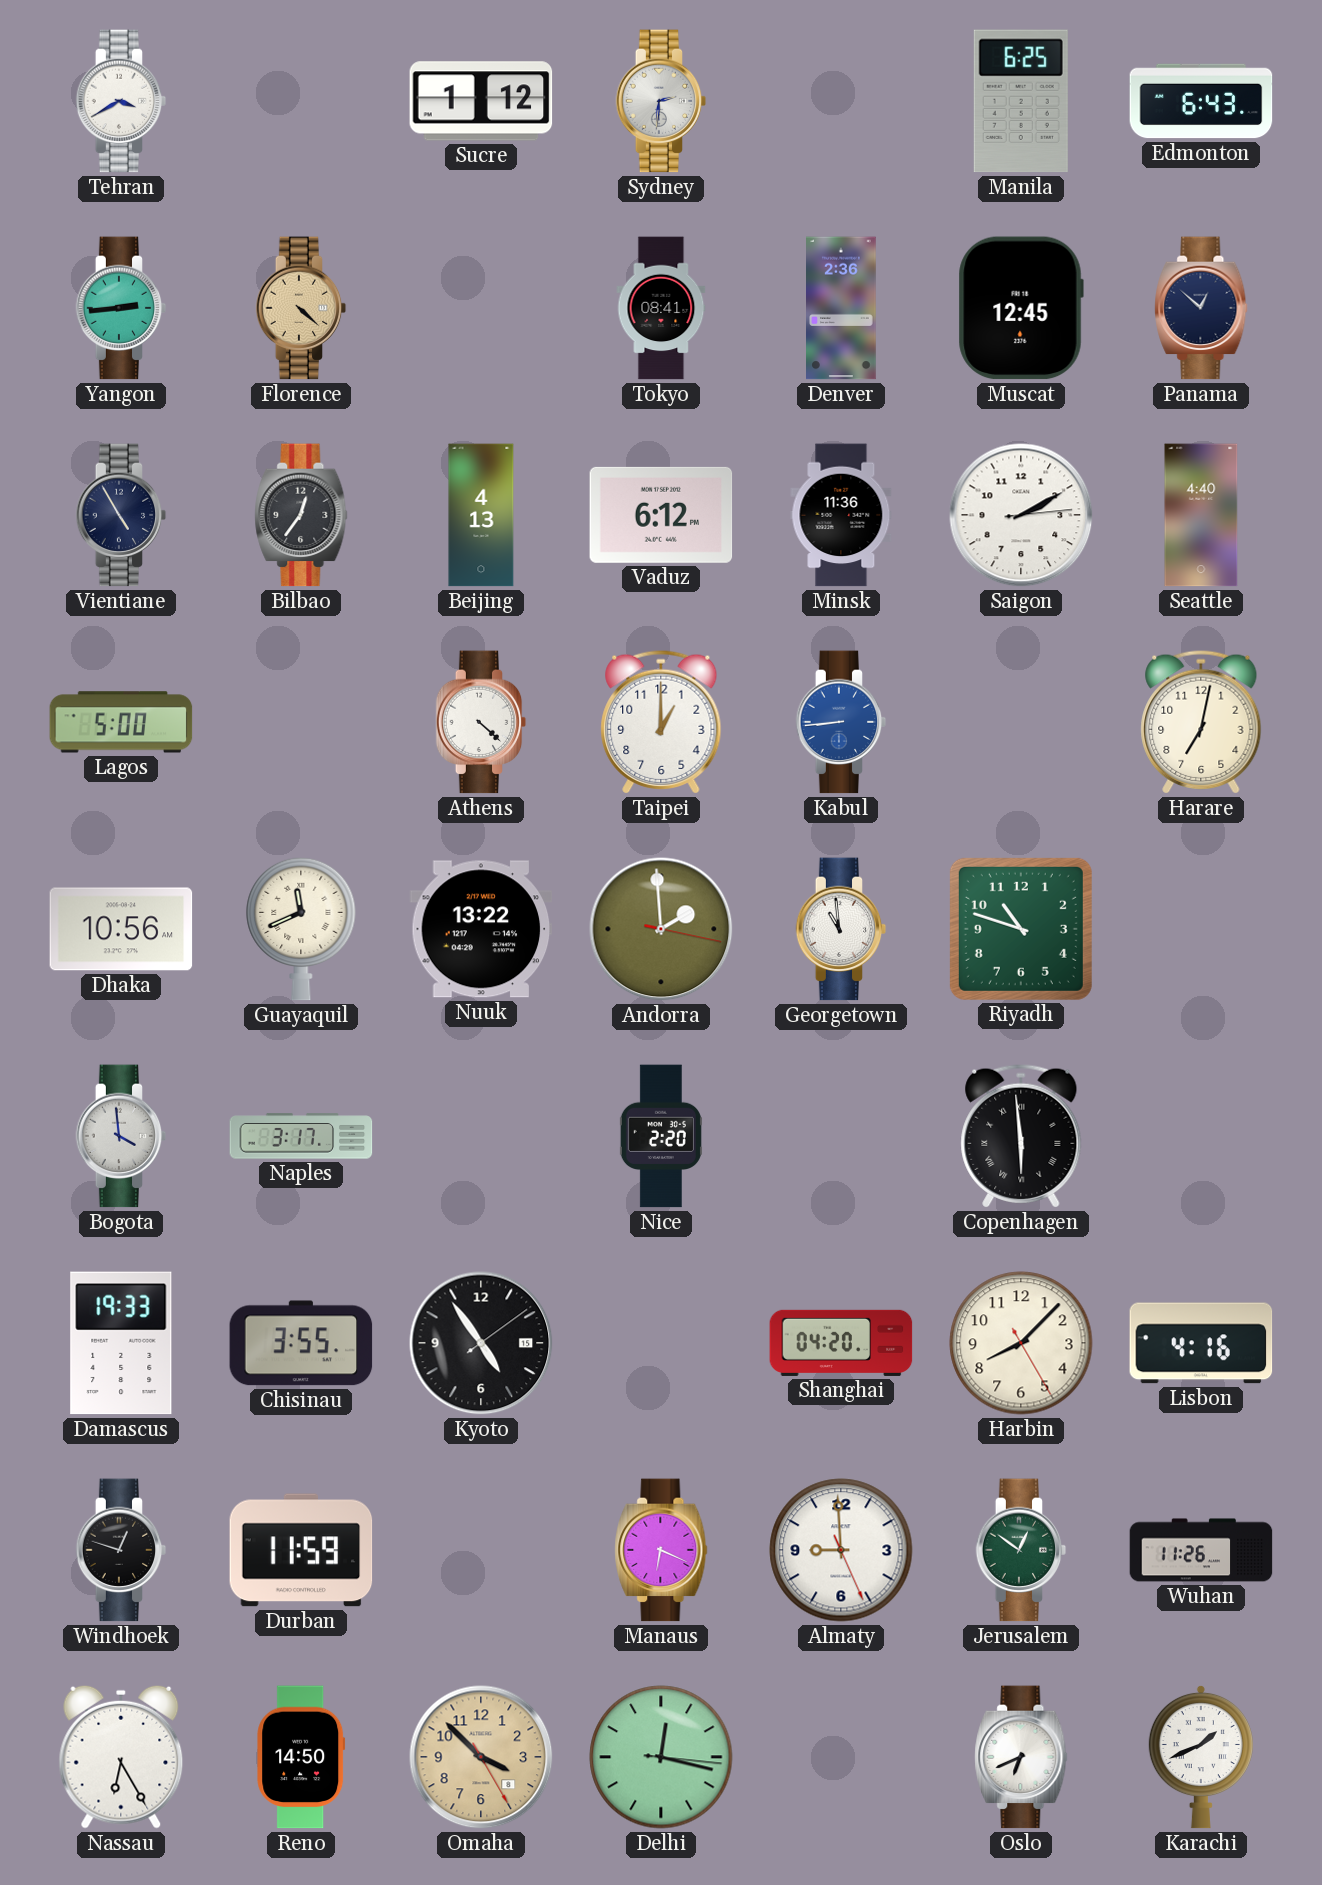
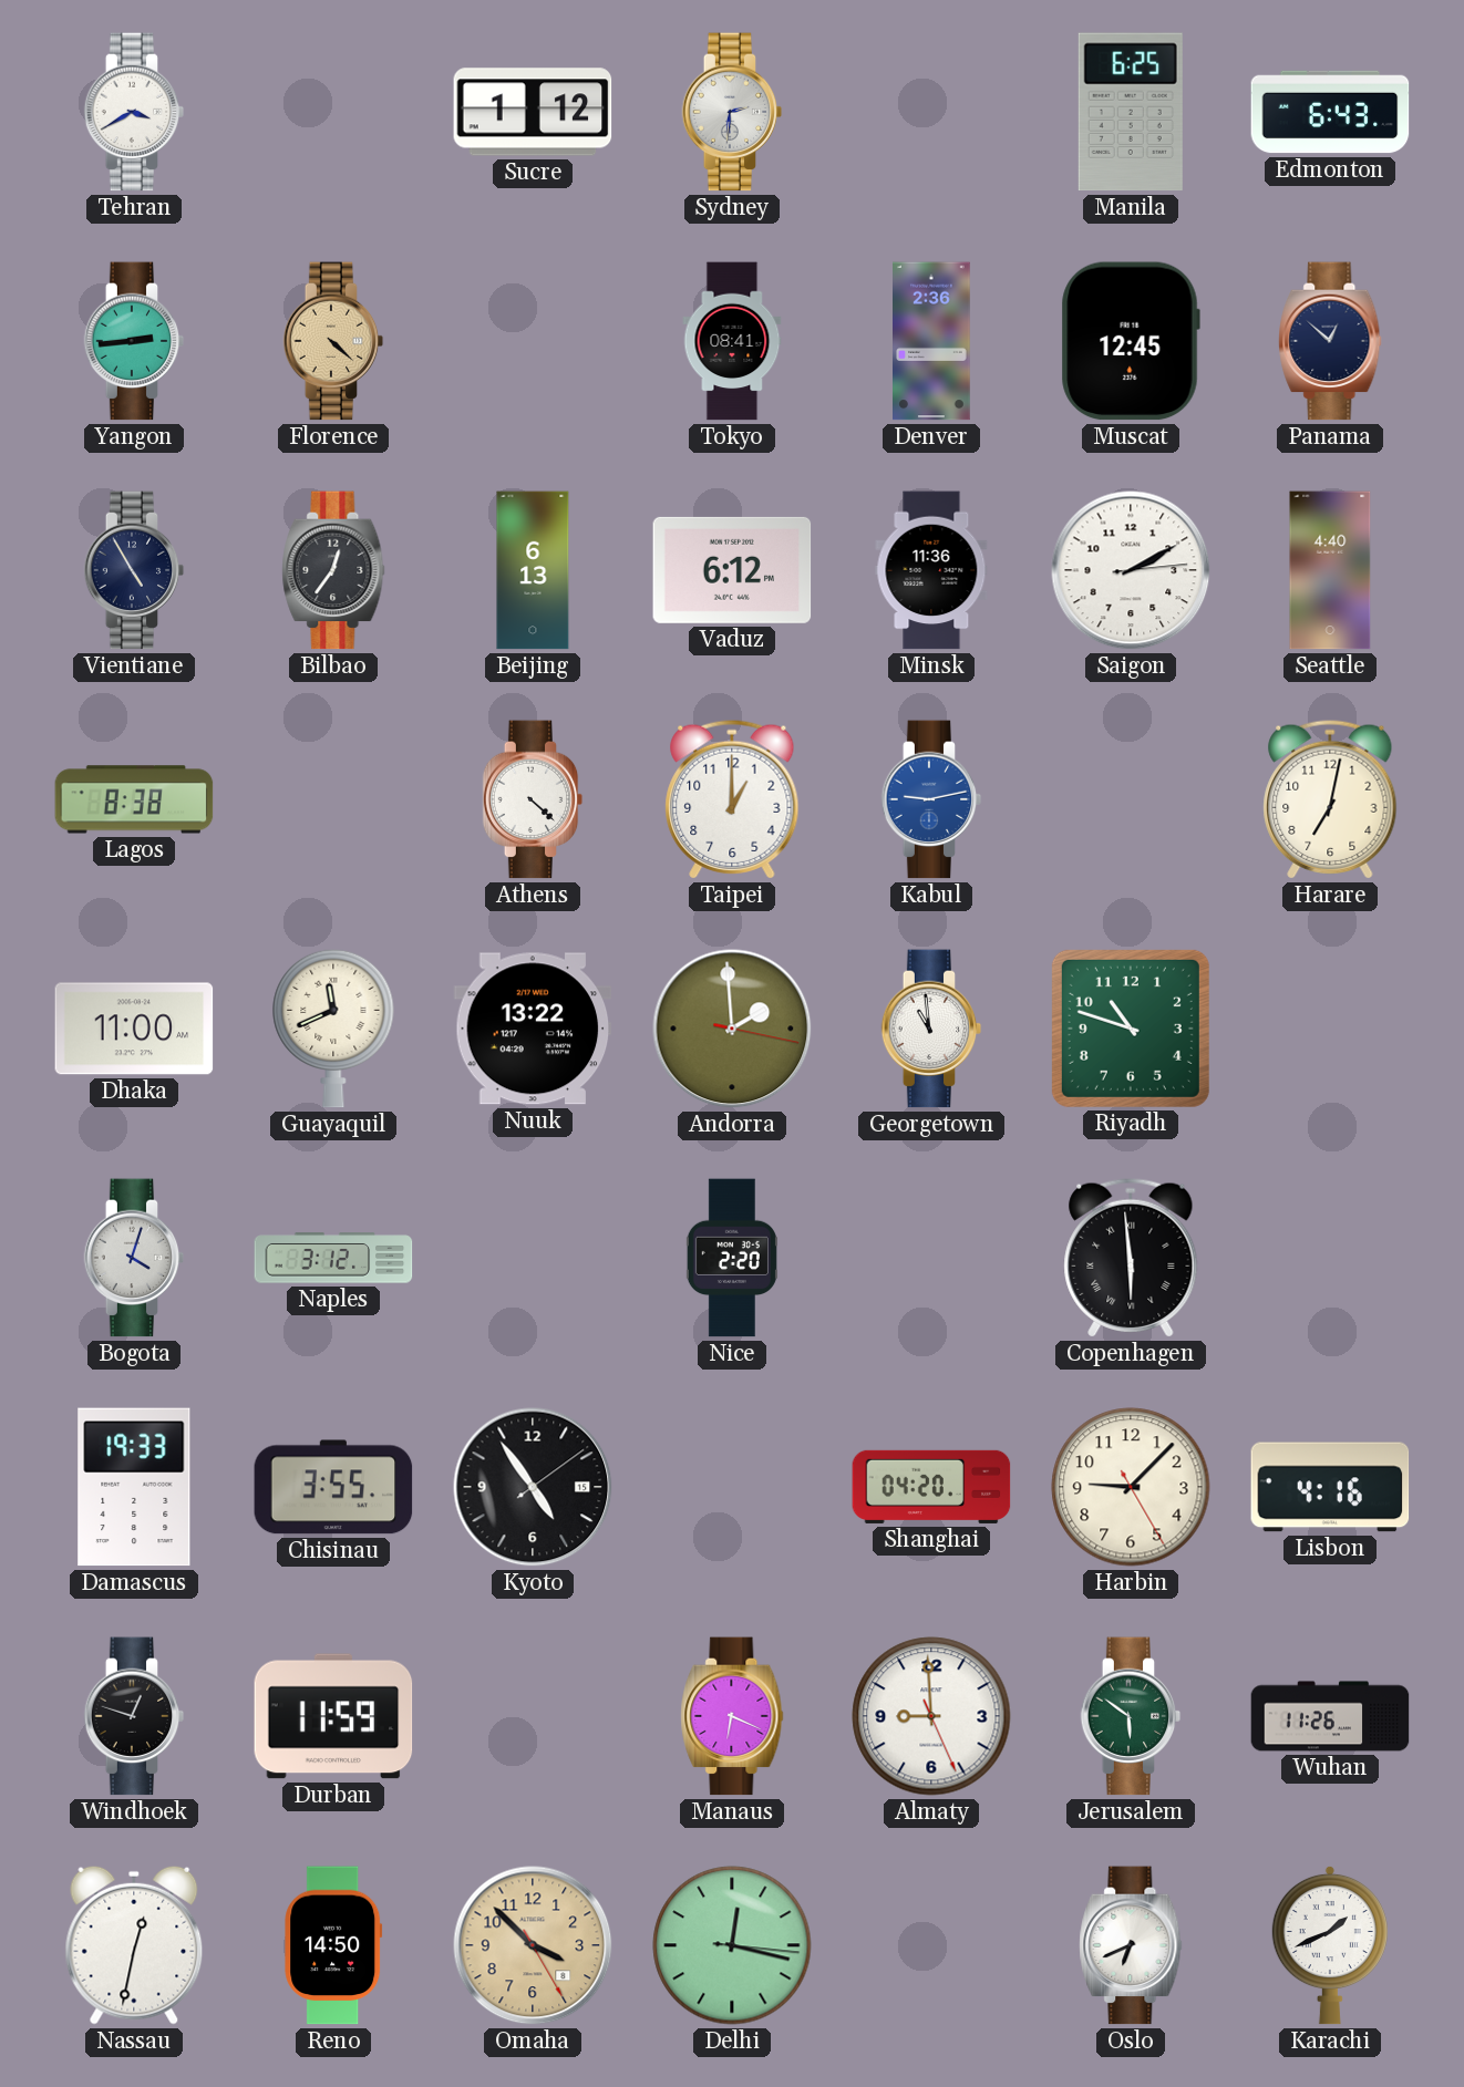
Beijing: 4:13 -> 6:13 (533, 570)
Lagos: 5:00 -> 8:38 (134, 799)
Kabul: 8:44 -> 9:13 (931, 799)
Dhaka: 10:56 -> 11:00 (134, 1029)
Bogota: 3:59 -> 4:03 (134, 1258)
Naples: 3:17 -> 3:12 (333, 1258)
Harbin: 8:07 -> 9:07 (1131, 1487)
Jerusalem: 12:51 -> 5:51 (1131, 1716)
Nassau: 6:25 -> 12:32 (134, 1945)
